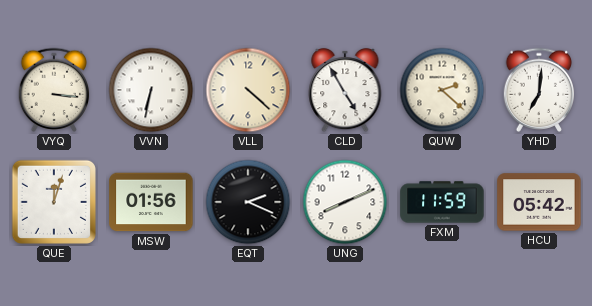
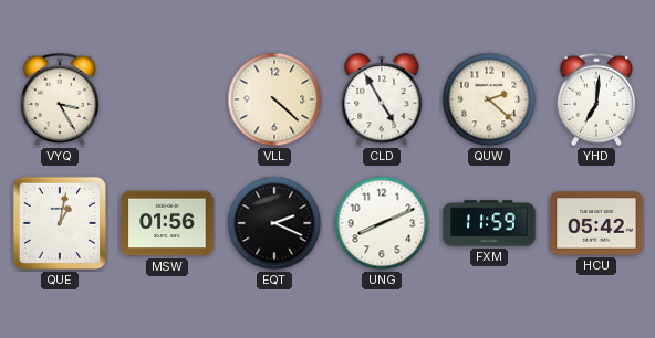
VYQ: 3:16 -> 3:25 (60, 99)
VVN: 6:32 -> none (151, 90)
QUE: 12:03 -> 1:02 (60, 223)
